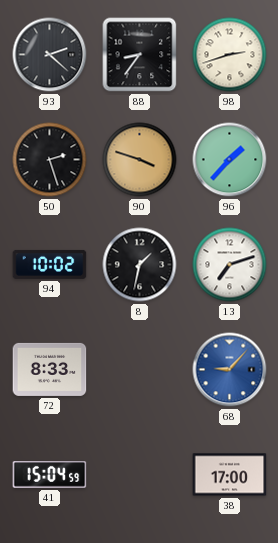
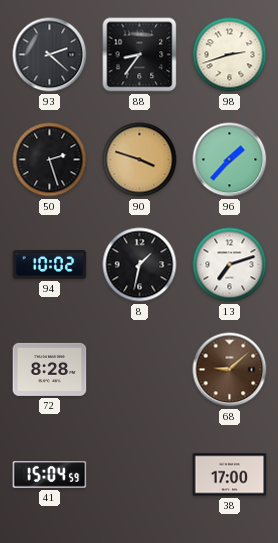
72: 8:33 -> 8:28 (50, 369)
68: 9:07 -> 9:08 (230, 370)
68 dial: blue -> brown (230, 370)
